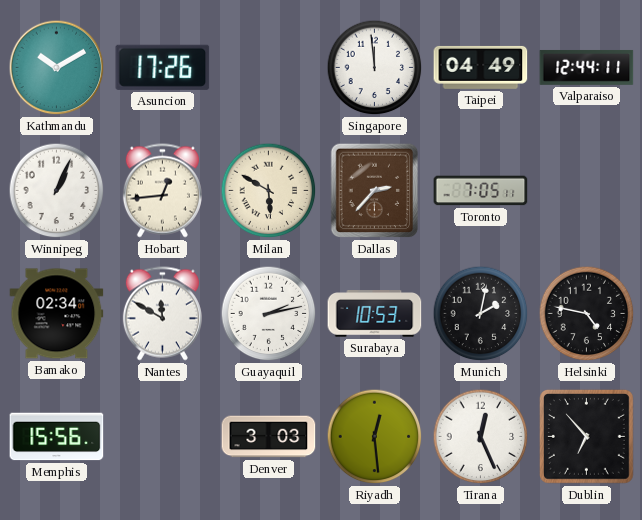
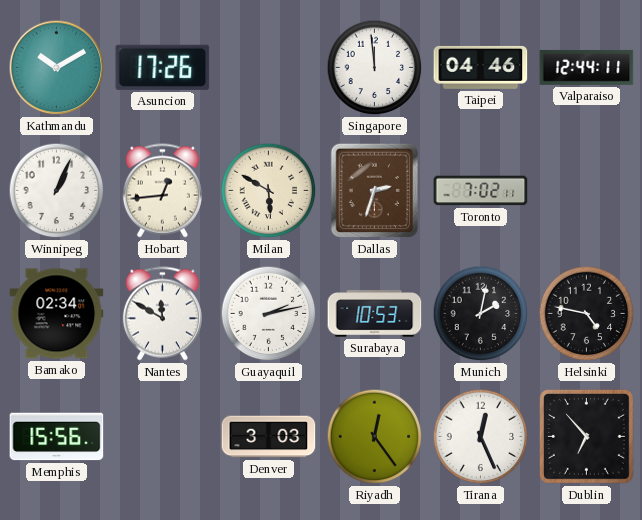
Taipei: 04:49 -> 04:46 (481, 67)
Dallas: 2:37 -> 2:33 (375, 191)
Toronto: 7:05 -> 7:02 (481, 191)
Riyadh: 12:29 -> 12:24 (375, 437)
